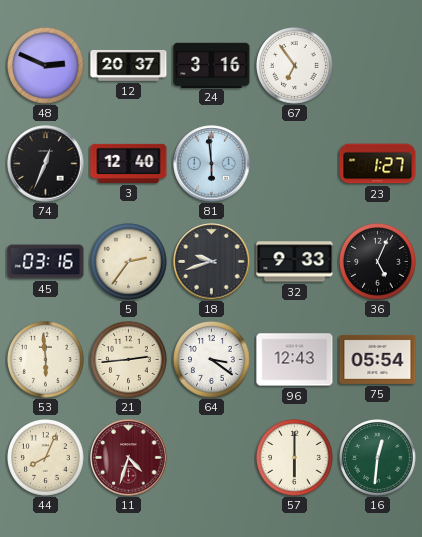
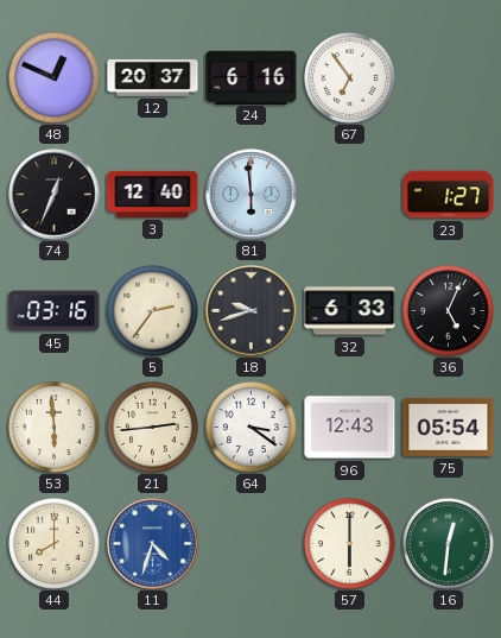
48: 2:49 -> 12:49 (55, 78)
24: 3:16 -> 6:16 (252, 77)
32: 9:33 -> 6:33 (350, 311)
44: 8:04 -> 8:00 (55, 544)
11 dial: burgundy -> blue (153, 544)
